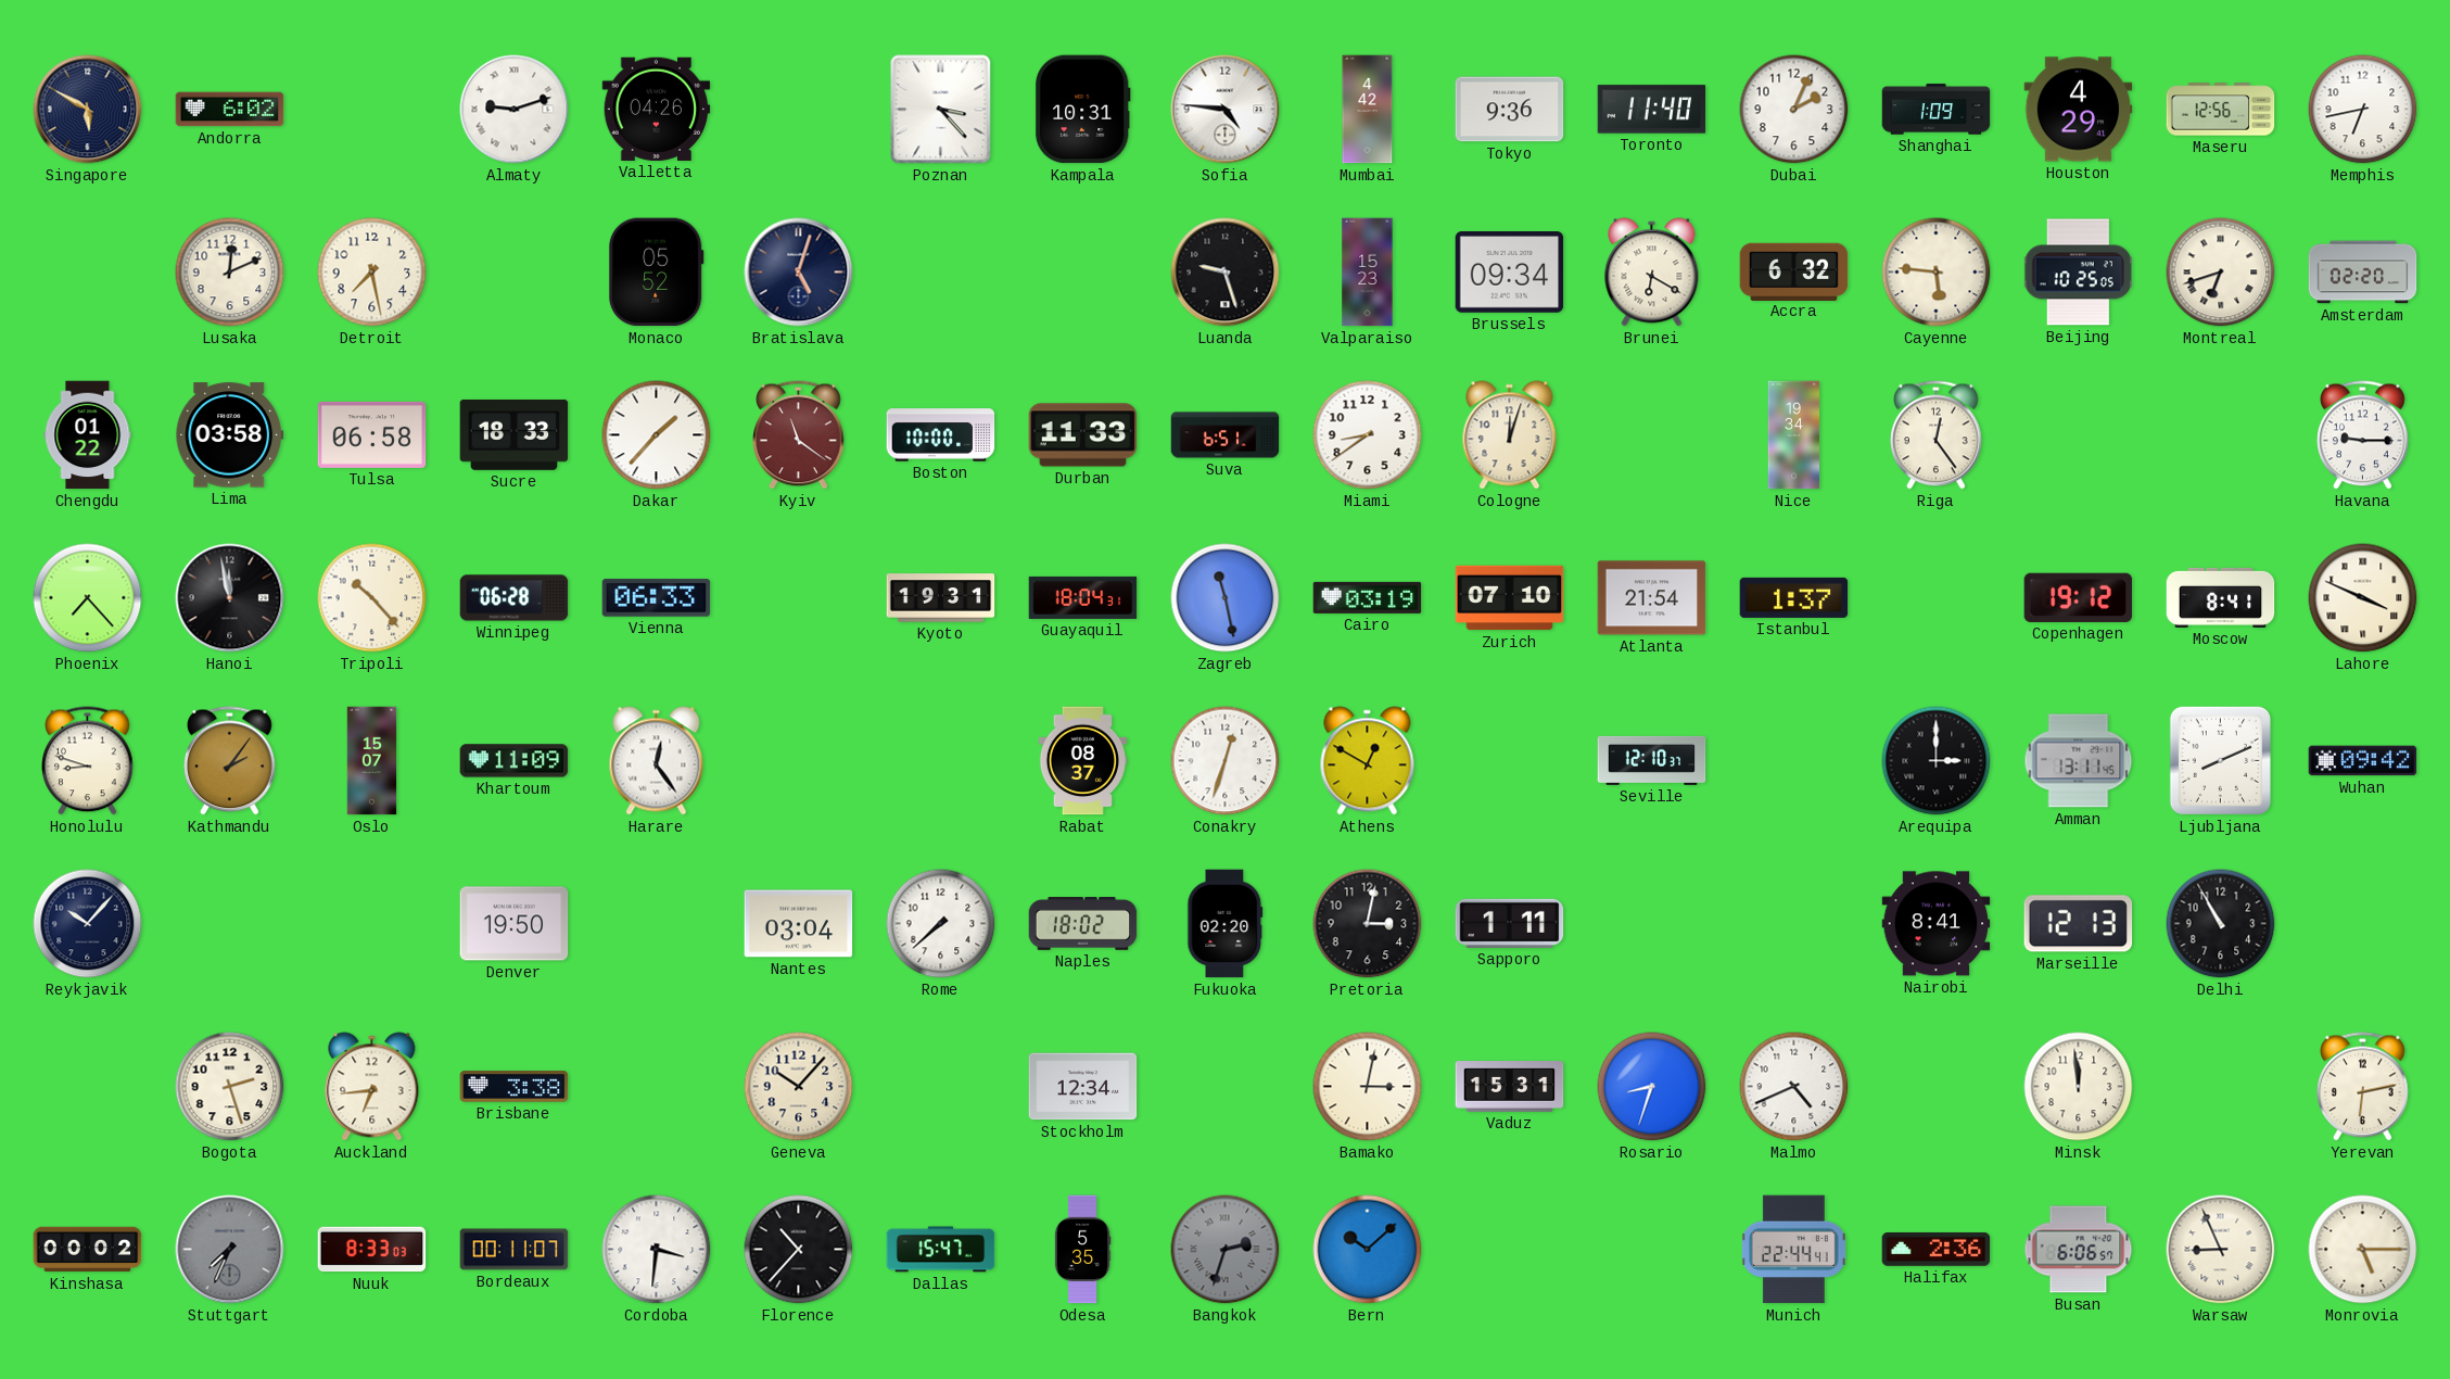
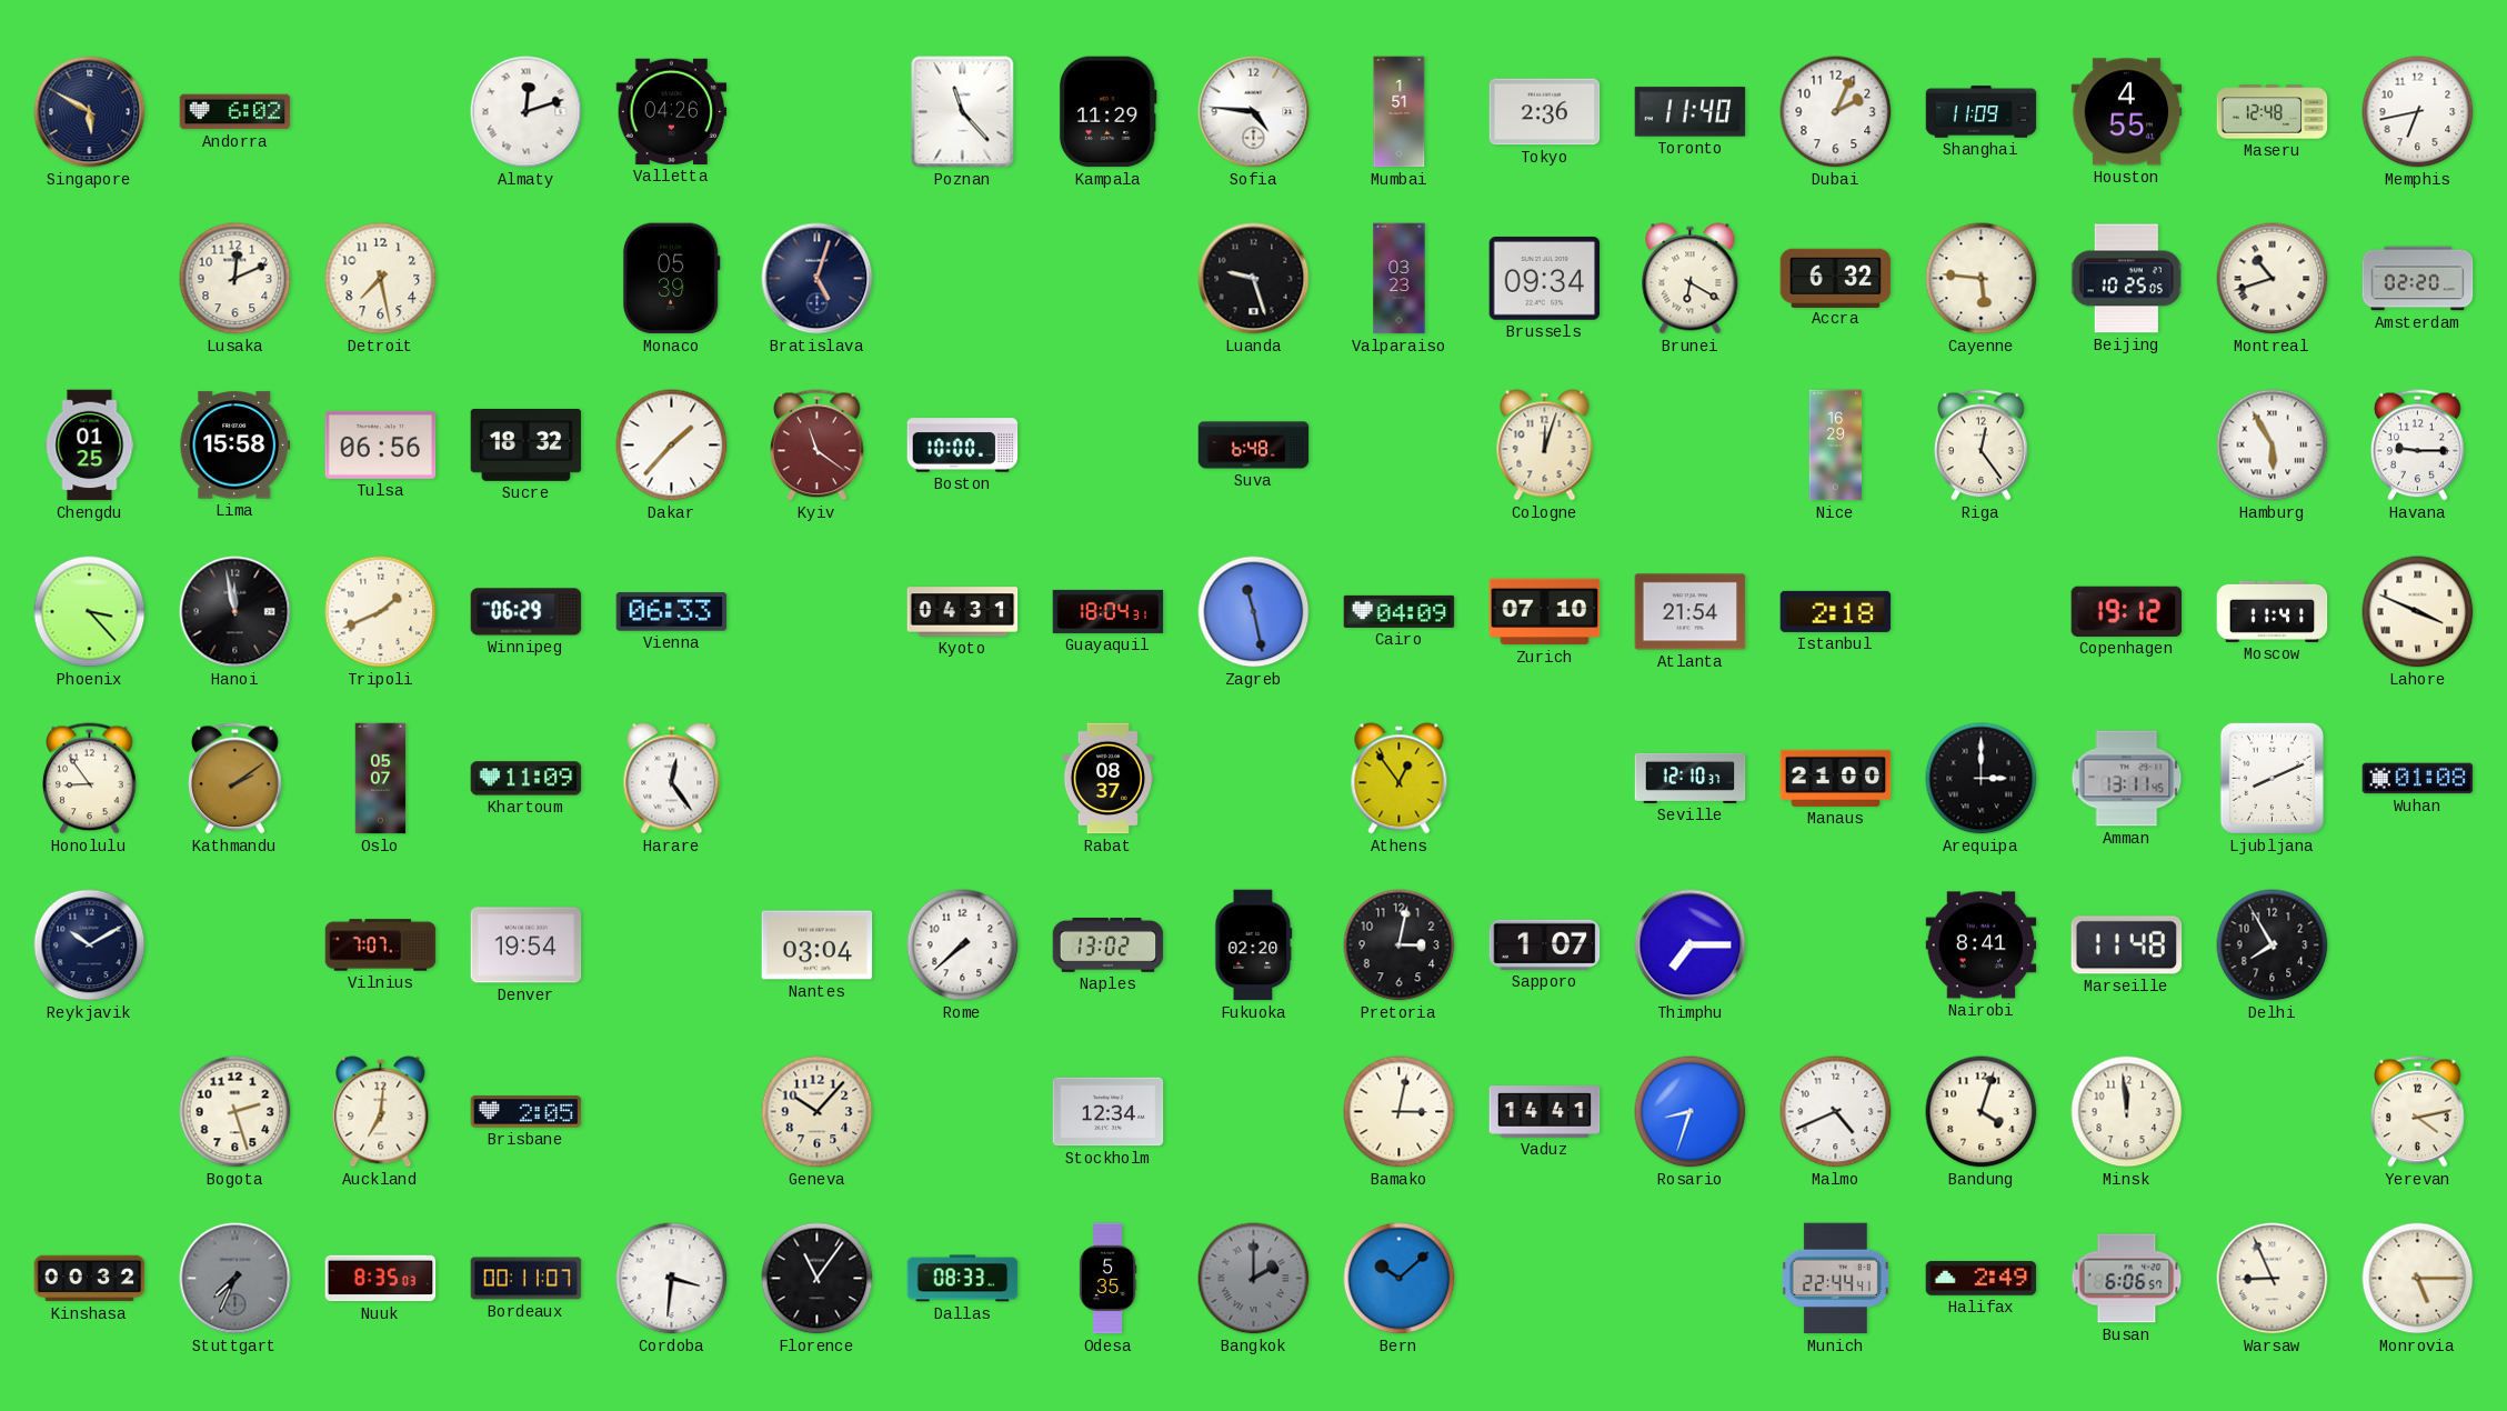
Almaty: 9:12 -> 12:12 (527, 112)
Poznan: 3:23 -> 11:23 (963, 112)
Kampala: 10:31 -> 11:29 (1107, 112)
Mumbai: 4:42 -> 1:51 (1400, 112)
Tokyo: 9:36 -> 2:36 (1545, 112)
Shanghai: 1:09 -> 11:09 (1982, 112)
Houston: 4:29 -> 4:55 (2127, 112)
Maseru: 12:56 -> 12:48 (2273, 112)
Monaco: 05:52 -> 05:39 (671, 279)
Valparaiso: 15:23 -> 03:23 (1400, 279)
Montreal: 6:42 -> 10:42 (2273, 279)
Chengdu: 01:22 -> 01:25 (90, 446)
Lima: 03:58 -> 15:58 (235, 446)
Tulsa: 06:58 -> 06:56 (381, 444)
Sucre: 18:33 -> 18:32 (527, 444)
Durban: 11:33 -> none (1083, 435)
Suva: 6:51 -> 6:48 (1254, 446)
Miami: 8:39 -> none (1368, 435)
Nice: 19:34 -> 16:29 (1836, 446)
Hamburg: none -> 5:55 (2273, 446)
Phoenix: 7:23 -> 3:23 (90, 612)
Tripoli: 10:23 -> 1:41 (381, 612)
Winnipeg: 06:28 -> 06:29 (527, 612)
Kyoto: 19:31 -> 04:31 (963, 612)
Cairo: 03:19 -> 04:09 (1400, 611)
Istanbul: 1:37 -> 2:18 (1836, 611)
Moscow: 8:41 -> 11:41 (2273, 611)
Honolulu: 8:48 -> 8:54 (90, 779)
Kathmandu: 2:06 -> 2:09 (235, 779)
Oslo: 15:07 -> 05:07 (381, 779)
Conakry: 12:33 -> none (1226, 761)
Athens: 12:50 -> 12:54 (1400, 779)
Manaus: none -> 21:00 (1836, 778)
Wuhan: 09:42 -> 01:08 (2418, 779)
Reykjavik: 10:07 -> 10:10 (90, 945)
Vilnius: none -> 7:07 (381, 945)
Denver: 19:50 -> 19:54 (527, 945)
Naples: 18:02 -> 13:02 (1109, 945)
Sapporo: 1:11 -> 1:07 (1545, 944)
Thimphu: none -> 7:15 (1691, 945)
Marseille: 12:13 -> 11:48 (2127, 945)
Delhi: 10:55 -> 7:55 (2273, 945)
Auckland: 6:44 -> 7:01 (381, 1112)
Brisbane: 3:38 -> 2:05 (527, 1112)
Vaduz: 15:31 -> 14:41 (1545, 1112)
Bandung: none -> 4:03 (1982, 1112)
Yerevan: 6:13 -> 4:13 (2418, 1112)
Kinshasa: 00:02 -> 00:32 (90, 1279)
Nuuk: 8:33 -> 8:35 (381, 1279)
Florence: 10:37 -> 11:06 (818, 1279)
Dallas: 15:47 -> 08:33 (963, 1279)
Bangkok: 2:33 -> 2:00 (1254, 1279)
Halifax: 2:36 -> 2:49 (1982, 1278)
